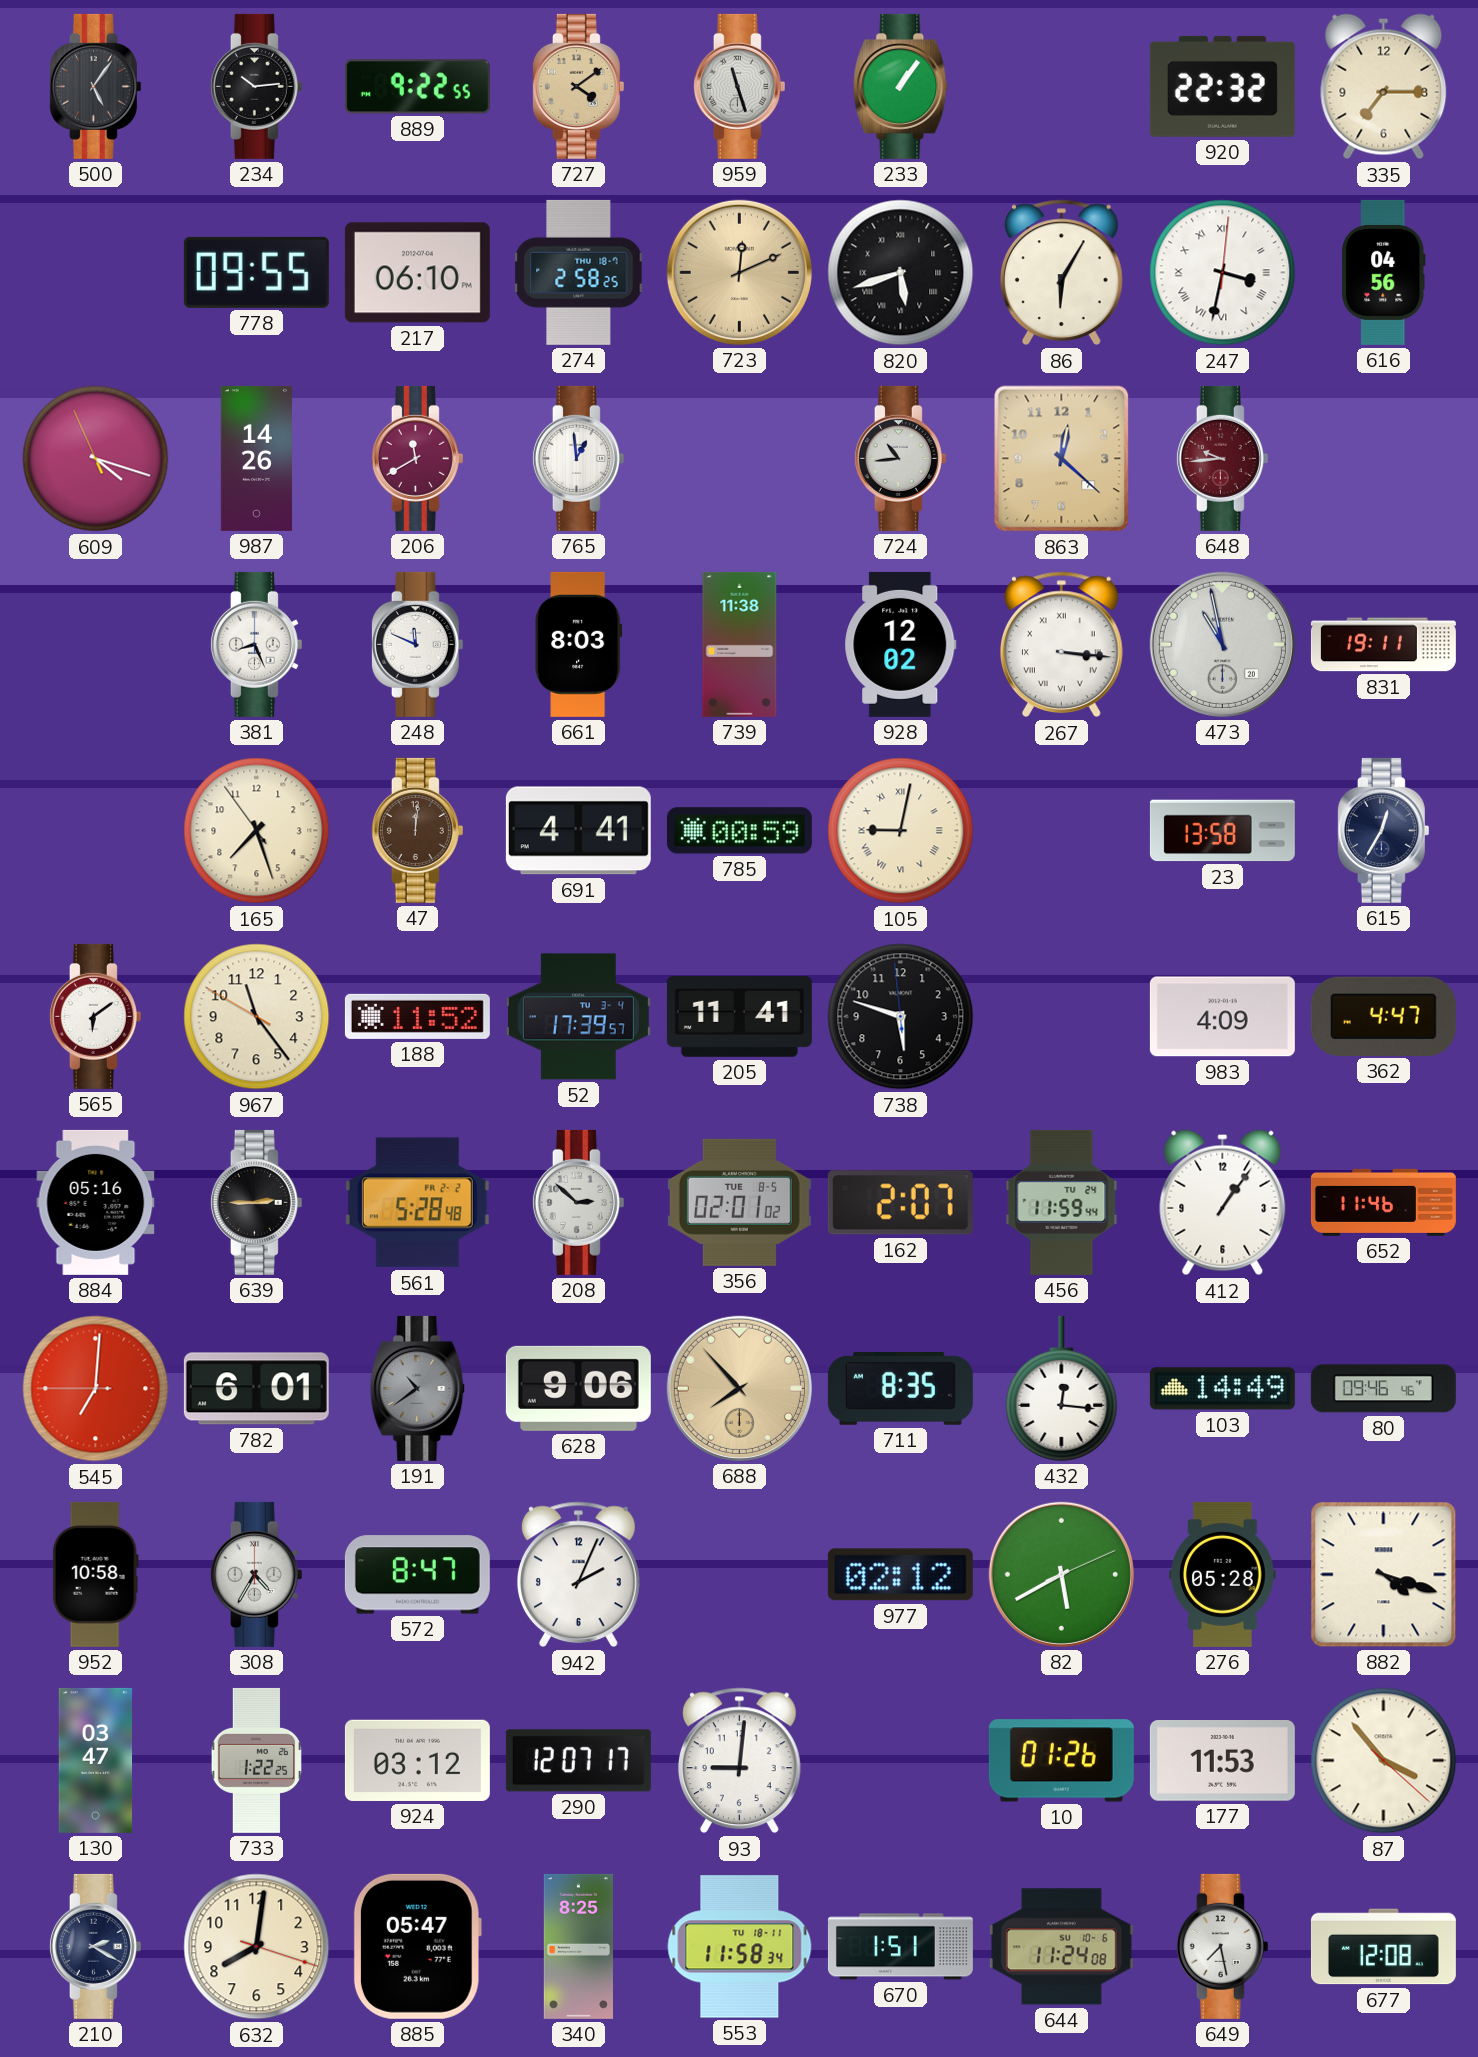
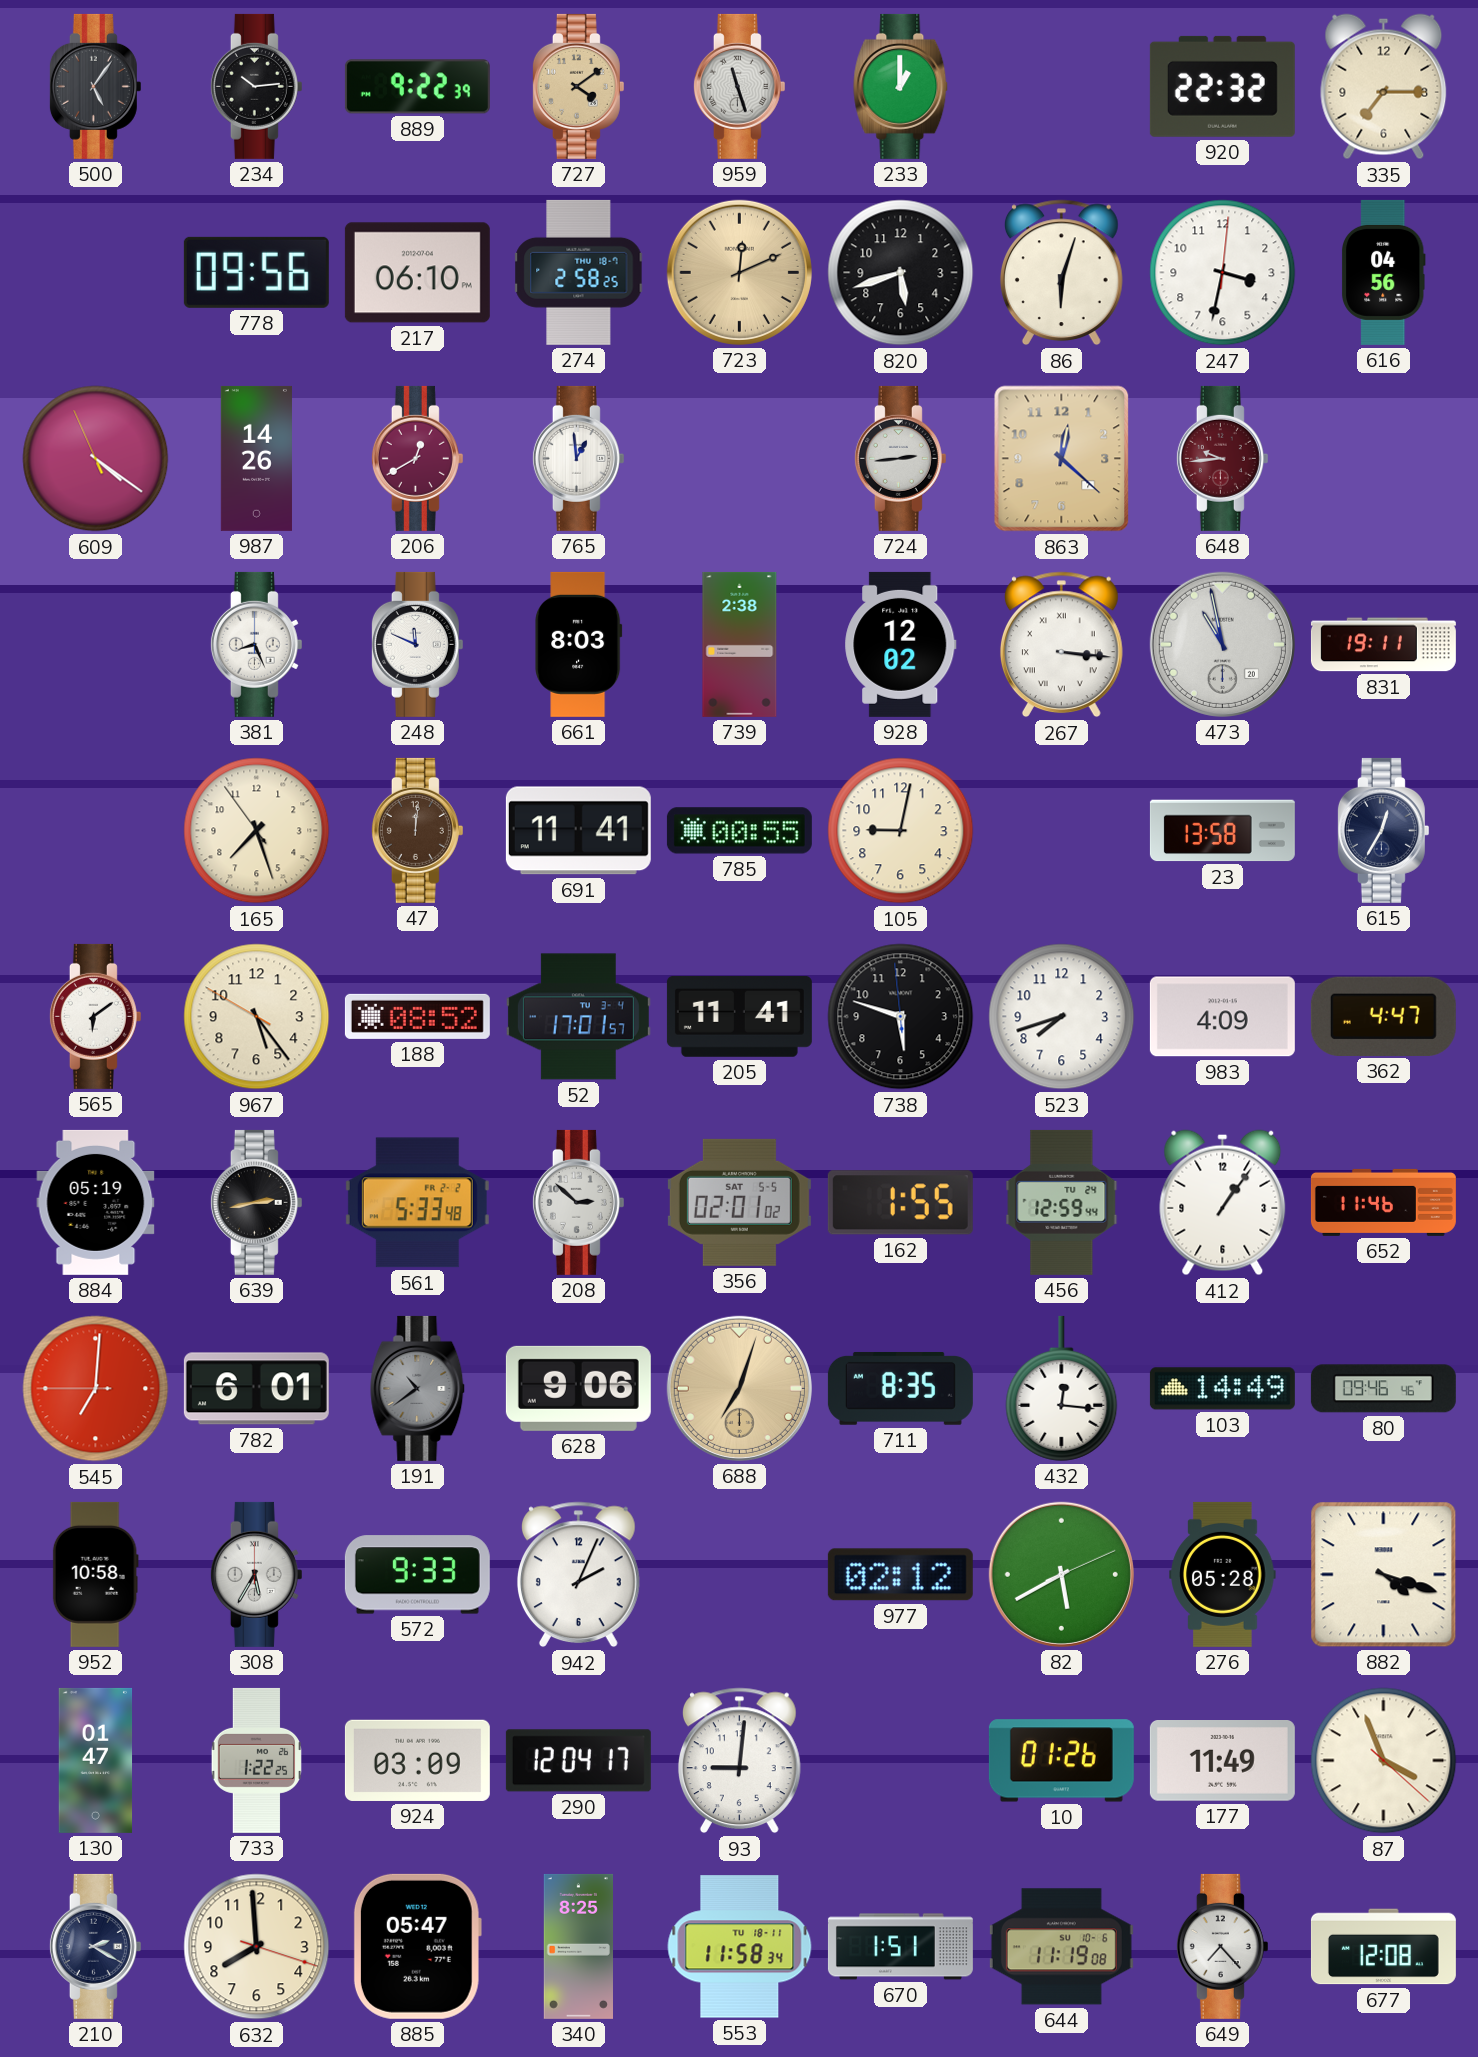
889: 9:22:55 -> 9:22:39 (417, 87)
233: 1:06 -> 1:00 (901, 86)
778: 09:55 -> 09:56 (256, 272)
820 numerals: Roman -> Arabic (901, 273)
86: 6:05 -> 6:03 (1061, 273)
247 numerals: Roman -> Arabic (1223, 273)
609: 4:17 -> 4:20 (96, 459)
206: 11:40 -> 12:40 (417, 458)
724: 10:44 -> 2:44 (900, 458)
739: 11:38 -> 2:38 (740, 644)
691: 4:41 -> 11:41 (578, 831)
785: 00:59 -> 00:55 (739, 831)
105 numerals: Roman -> Arabic (901, 831)
967: 11:23 -> 5:23 (257, 1017)
188: 11:52 -> 08:52 (417, 1016)
52: 17:39 -> 17:01 (578, 1017)
523: none -> 7:42 (1062, 1017)
884: 05:16 -> 05:19 (96, 1202)
639: 2:45 -> 2:43 (256, 1202)
561: 5:28 -> 5:33 (417, 1203)
356 date: TUE 8-5 -> SAT 5-5 (739, 1202)
162: 2:07 -> 1:55 (900, 1203)
456: 11:59 -> 12:59 (1062, 1202)
688: 7:53 -> 7:03 (739, 1388)
308: 4:35 -> 5:35 (256, 1574)
572: 8:47 -> 9:33 (417, 1575)
130: 03:47 -> 01:47 (96, 1760)
924: 03:12 -> 03:09 (417, 1760)
290: 12:07 -> 12:04 (578, 1761)
177: 11:53 -> 11:49 (1222, 1761)
87: 3:53 -> 3:56 (1384, 1761)
632: 8:01 -> 7:59 (257, 1947)
644: 11:24 -> 11:19 (1061, 1947)
649: 7:28 -> 7:23 (1222, 1946)
